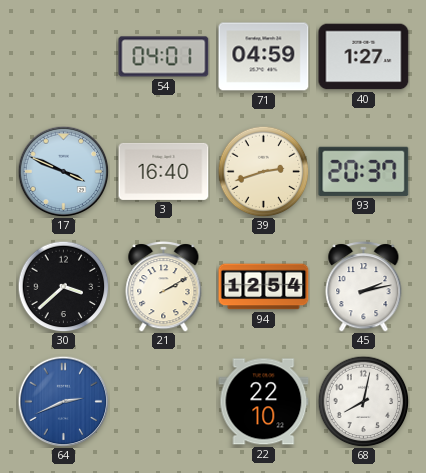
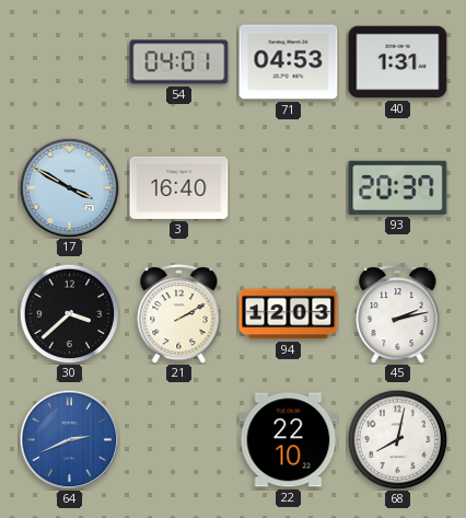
71: 04:59 -> 04:53 (289, 62)
40: 1:27 -> 1:31 (398, 62)
17: 3:49 -> 3:50 (69, 187)
39: 2:42 -> none (263, 171)
94: 12:54 -> 12:03 (289, 314)
